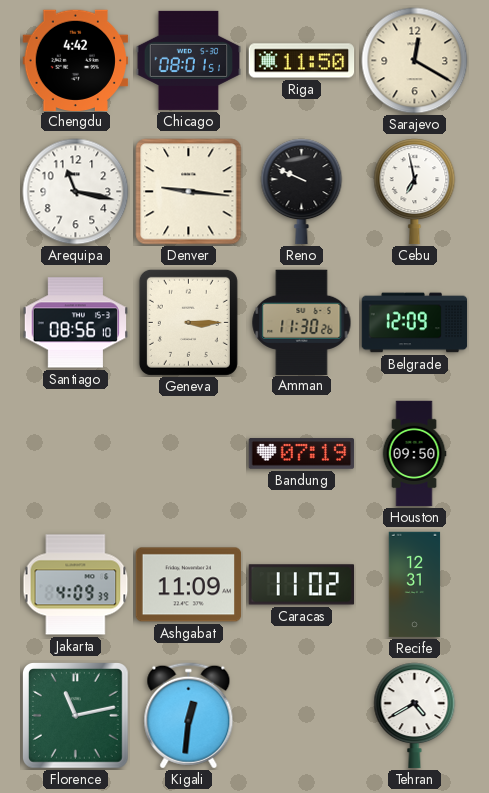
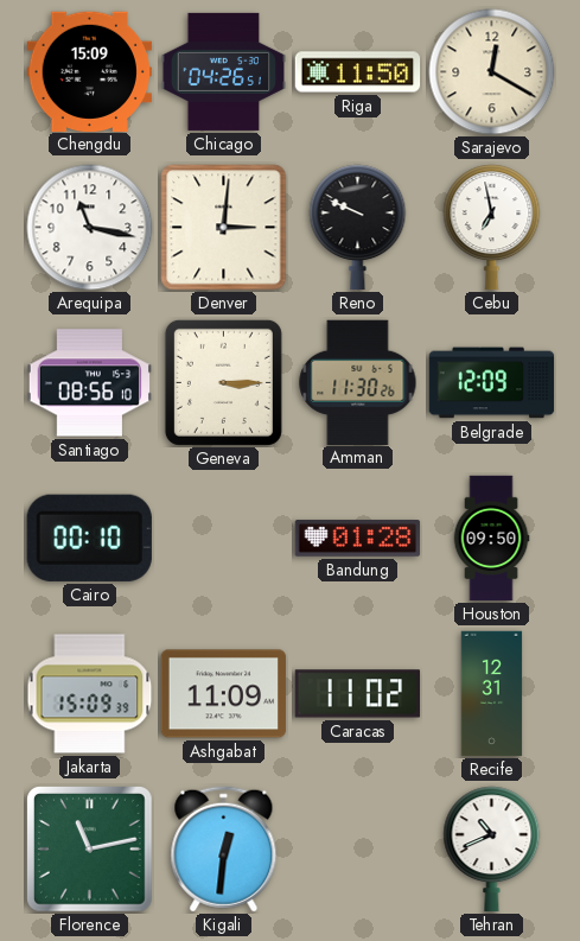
Chengdu: 4:42 -> 15:09 (90, 71)
Chicago: 08:01 -> 04:26 (224, 71)
Denver: 9:16 -> 3:01 (224, 228)
Cairo: none -> 00:10 (89, 538)
Bandung: 07:19 -> 01:28 (358, 539)
Jakarta: 4:09 -> 15:09 (90, 694)
Tehran: 4:40 -> 10:41 (492, 850)
